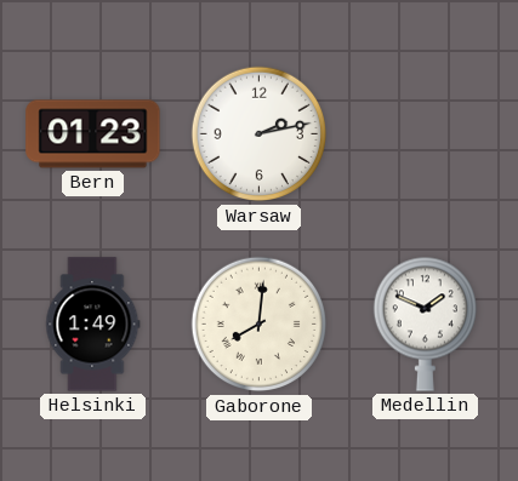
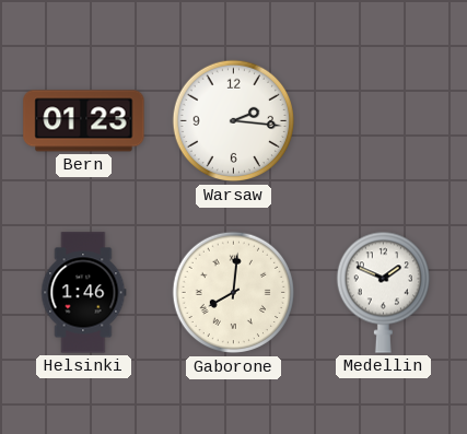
Warsaw: 2:13 -> 2:16 (234, 121)
Helsinki: 1:49 -> 1:46 (84, 293)
